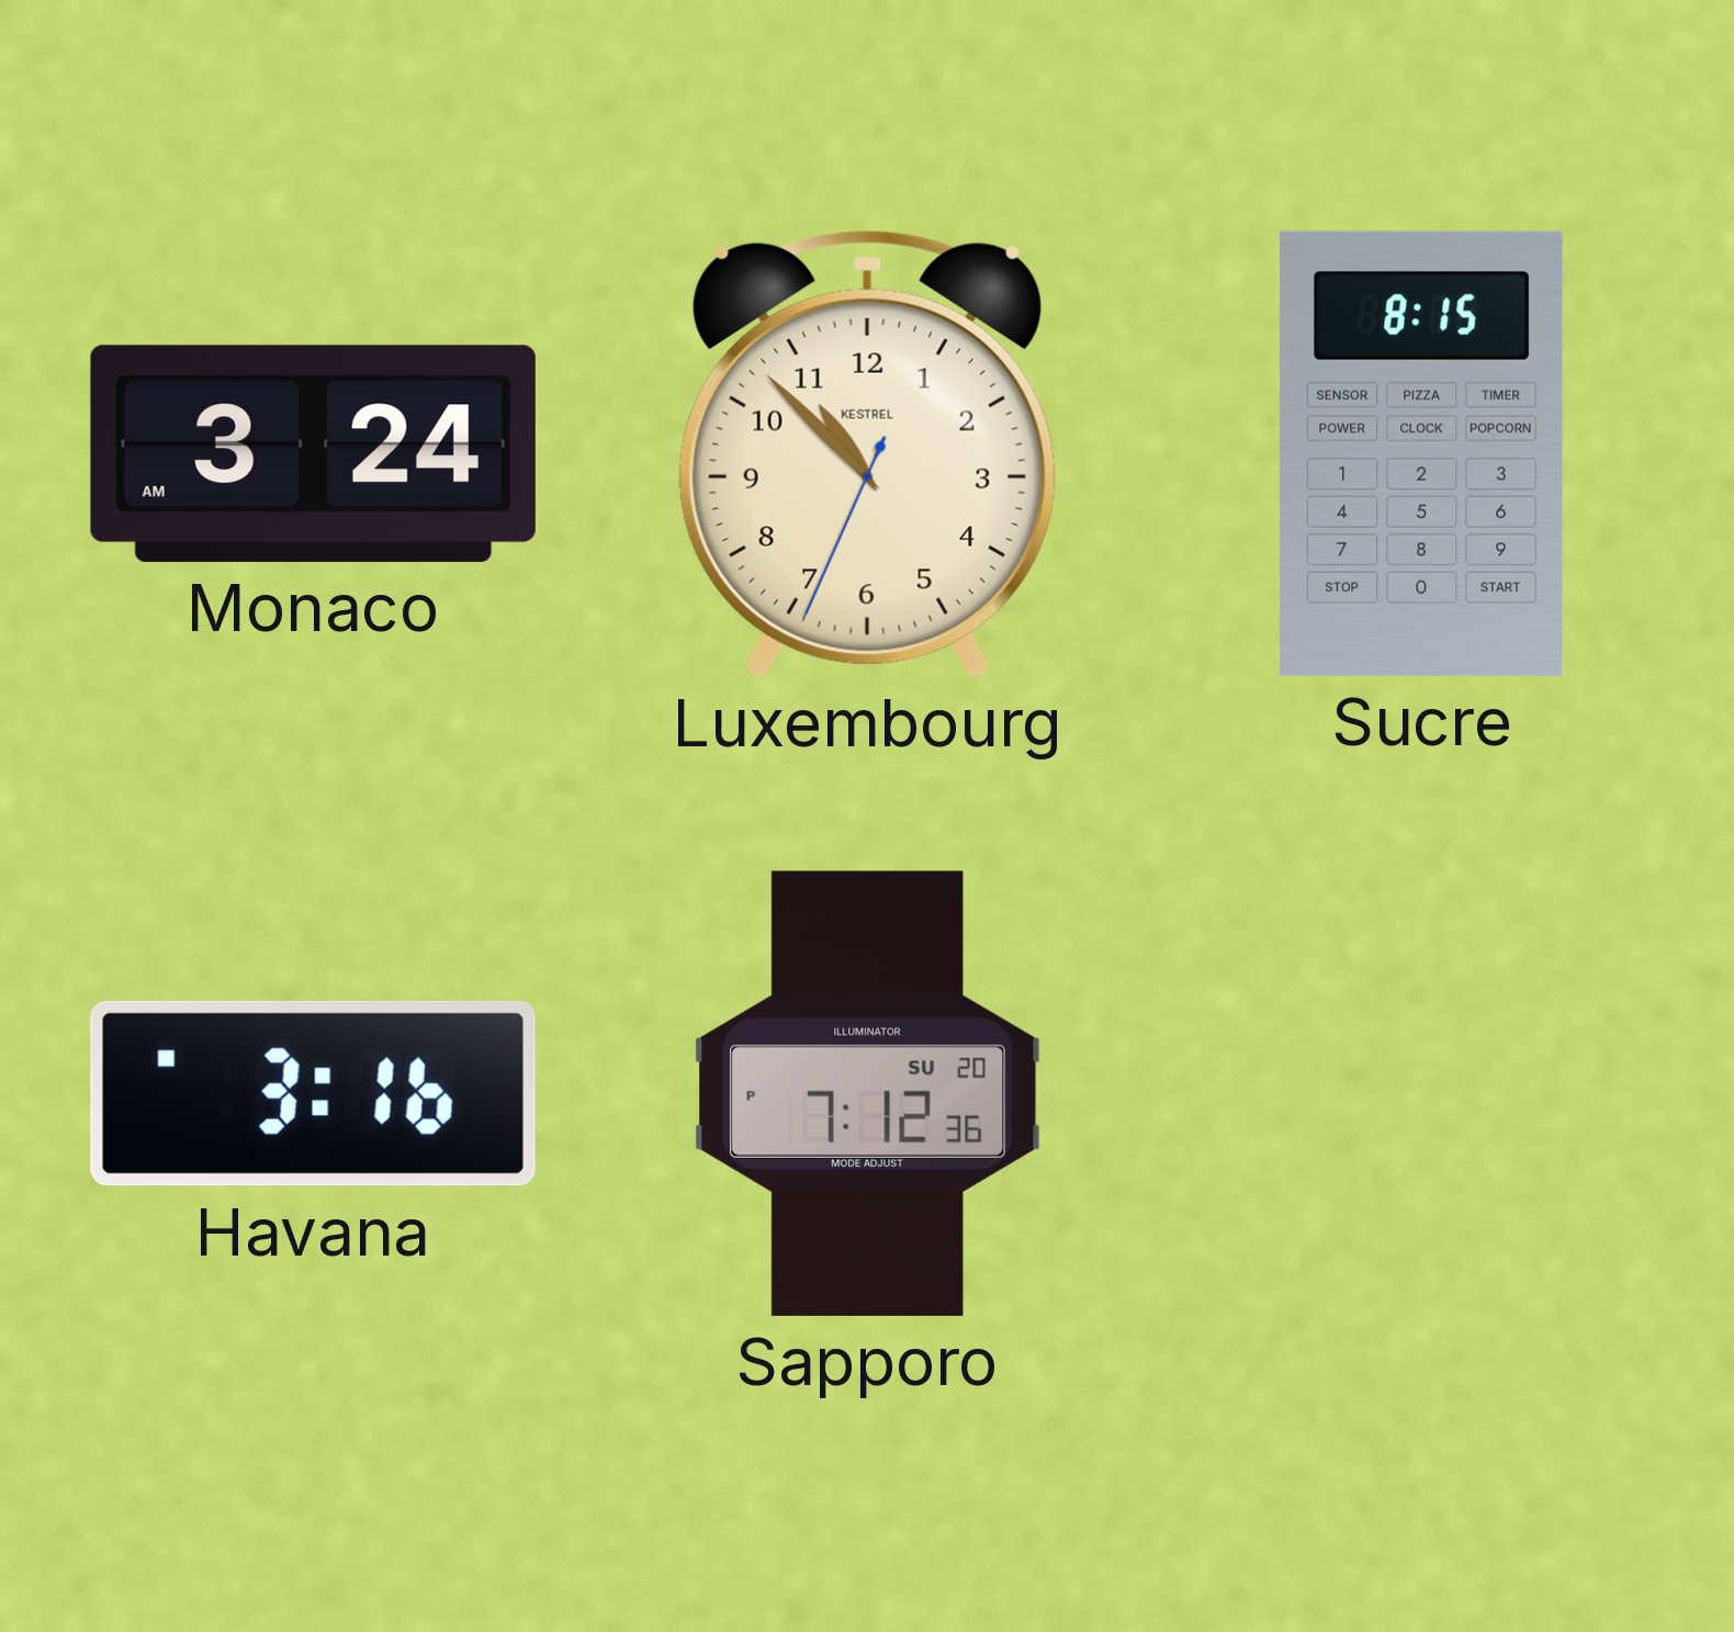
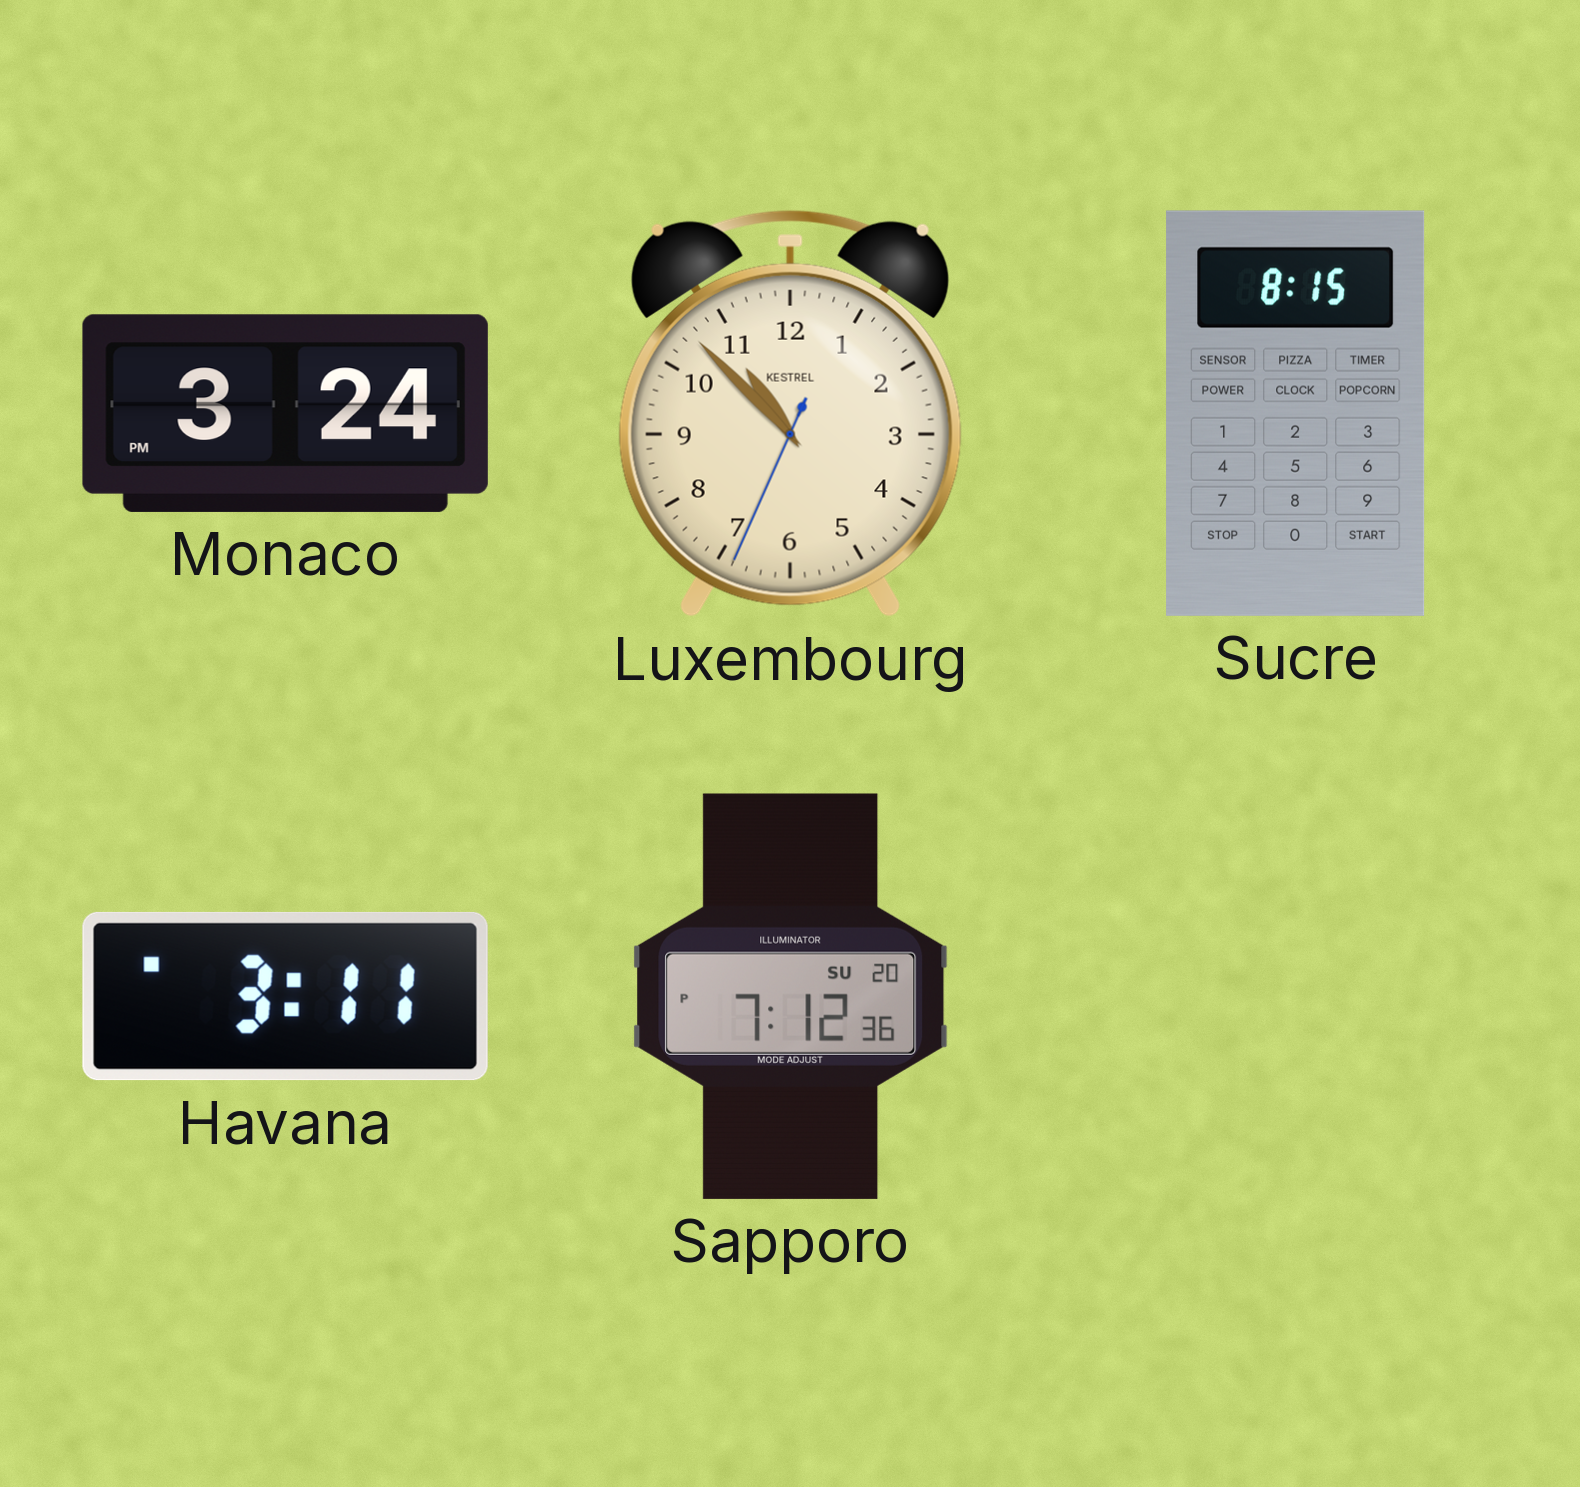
Monaco: 3:24 AM -> 3:24 PM (285, 413)
Havana: 3:16 -> 3:11 (285, 996)
